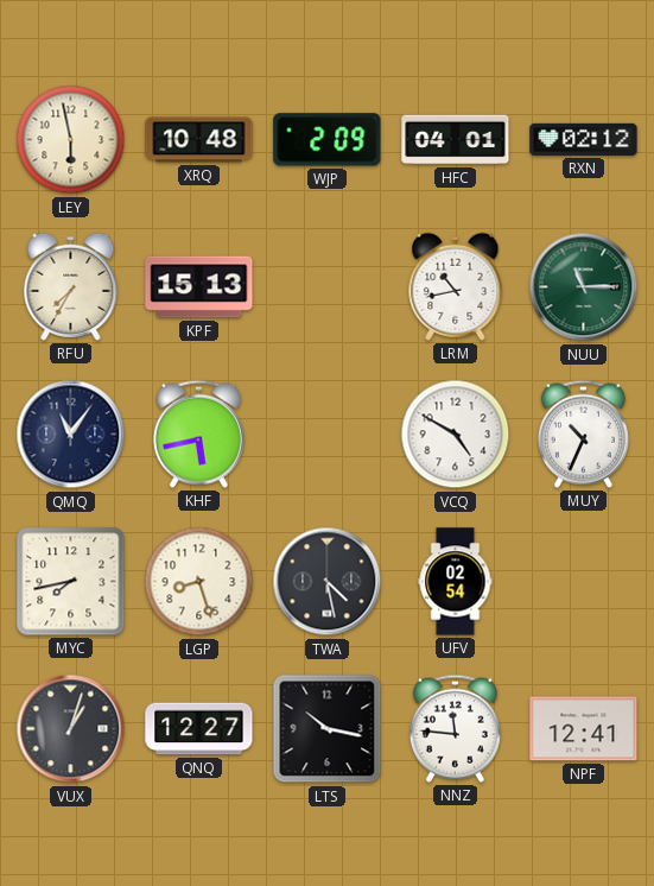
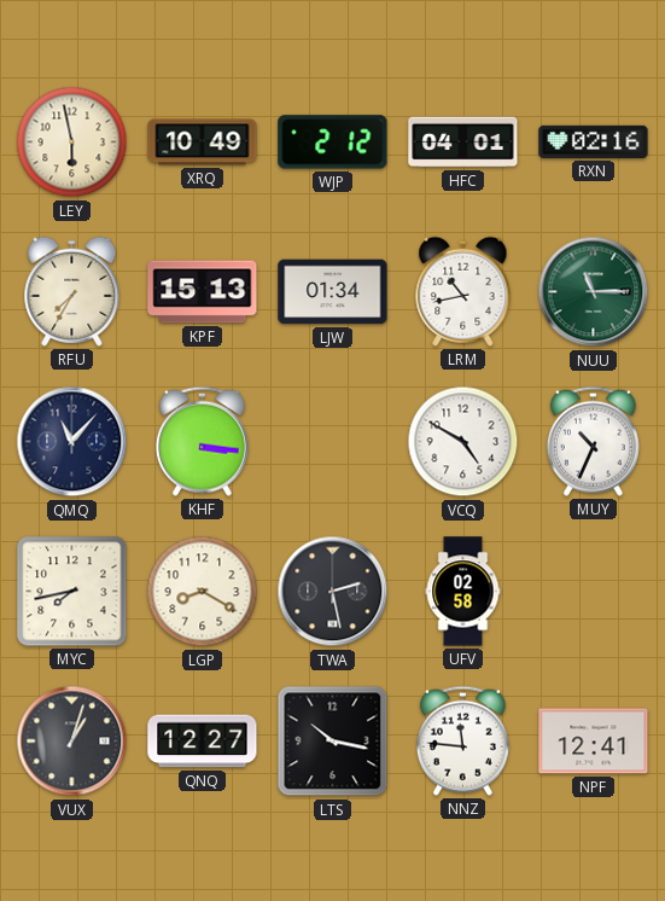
XRQ: 10:48 -> 10:49 (203, 143)
WJP: 2:09 -> 2:12 (333, 143)
RXN: 02:12 -> 02:16 (594, 141)
LJW: none -> 01:34 (333, 292)
QMQ: 11:06 -> 11:07 (72, 442)
KHF: 5:43 -> 3:16 (202, 441)
LGP: 8:27 -> 8:20 (203, 592)
TWA: 4:28 -> 2:28 (333, 592)
UFV: 02:54 -> 02:58 (463, 592)
